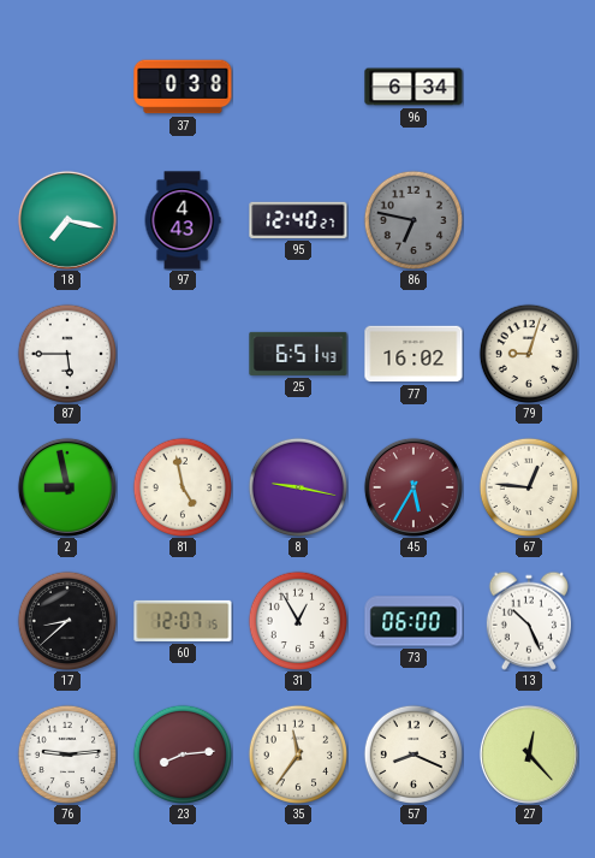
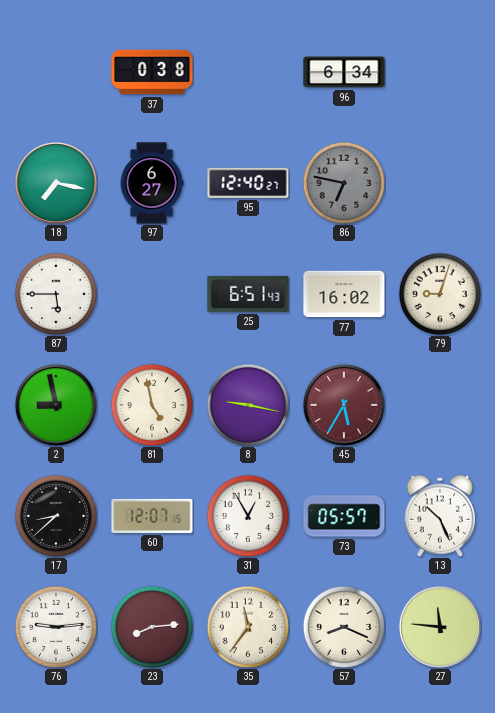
97: 4:43 -> 6:27 (152, 183)
67: 12:46 -> none (528, 486)
73: 06:00 -> 05:57 (344, 516)
27: 12:23 -> 11:46 (440, 627)
